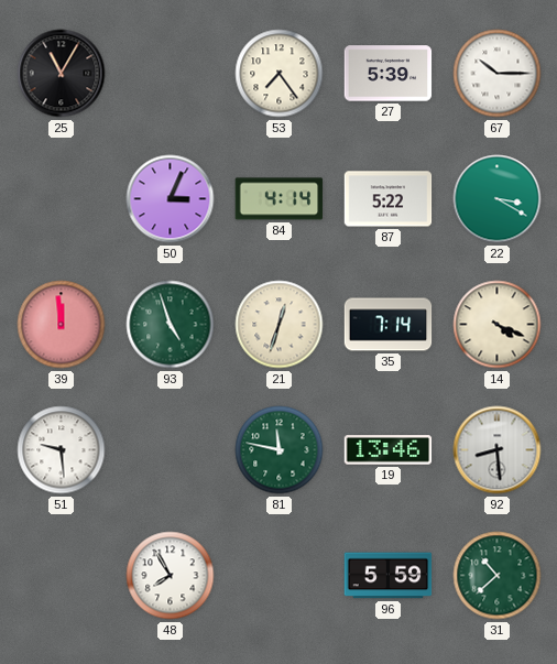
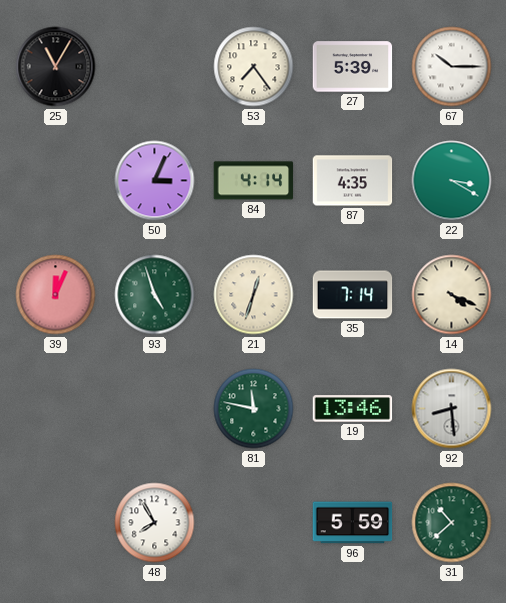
87: 5:22 -> 4:35 (353, 181)
39: 11:59 -> 12:04 (56, 295)
51: 9:29 -> none (62, 450)
